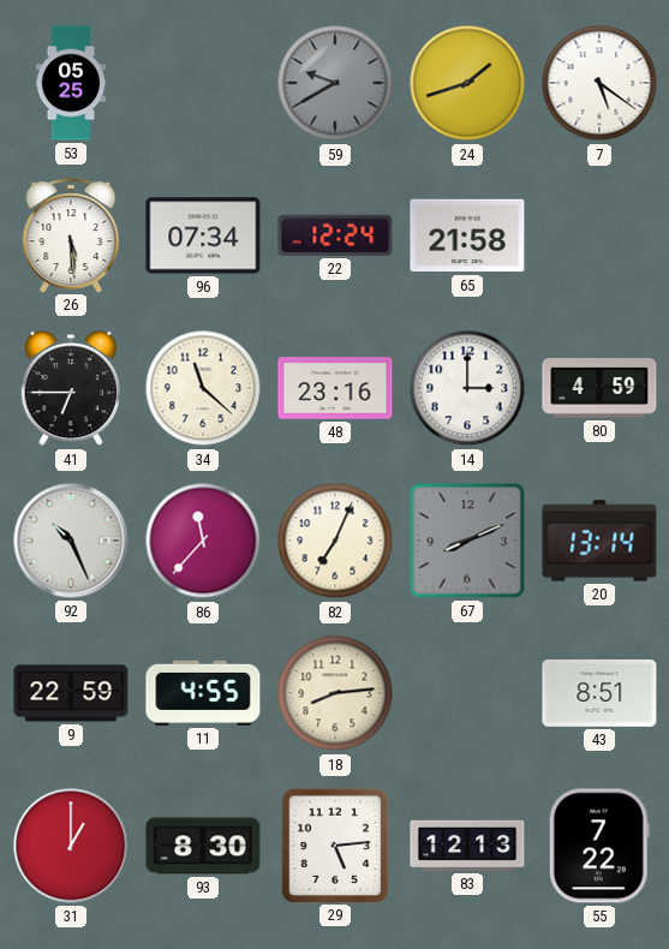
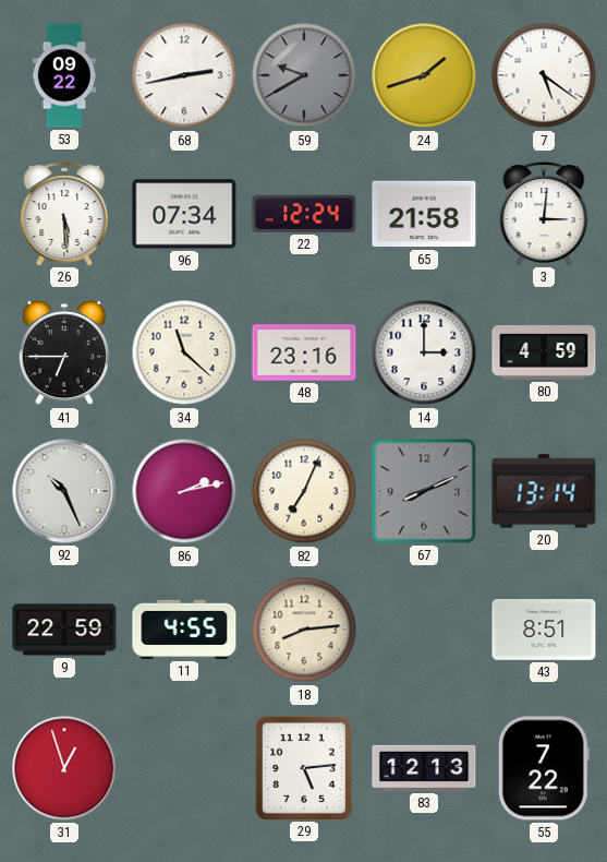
53: 05:25 -> 09:22 (64, 75)
68: none -> 2:43 (184, 75)
3: none -> 3:01 (544, 214)
86: 11:37 -> 2:13 (184, 491)
31: 1:00 -> 12:57 (64, 768)
93: 8:30 -> none (203, 846)
